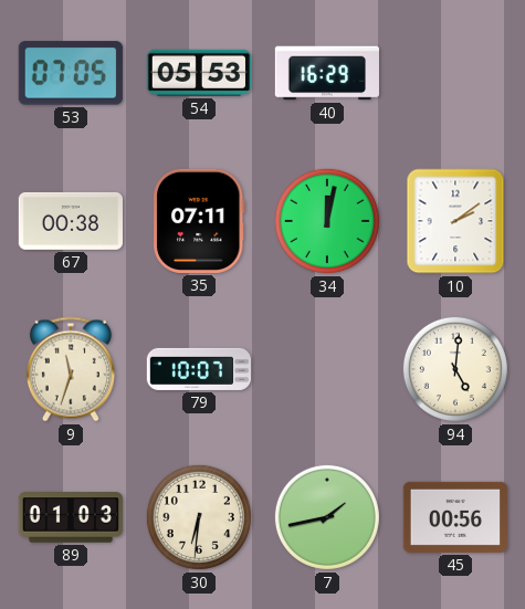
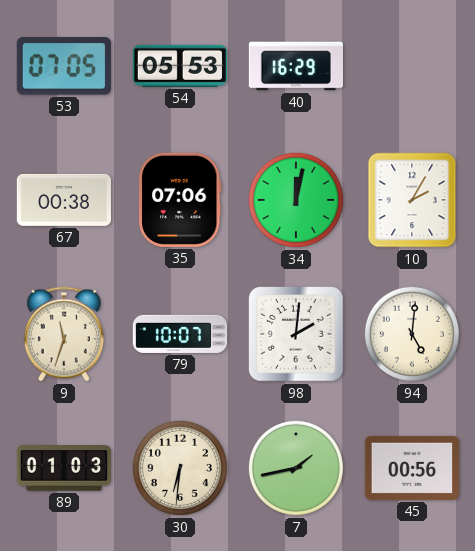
35: 07:11 -> 07:06 (180, 200)
10: 2:09 -> 2:05 (412, 200)
98: none -> 2:01 (296, 334)
